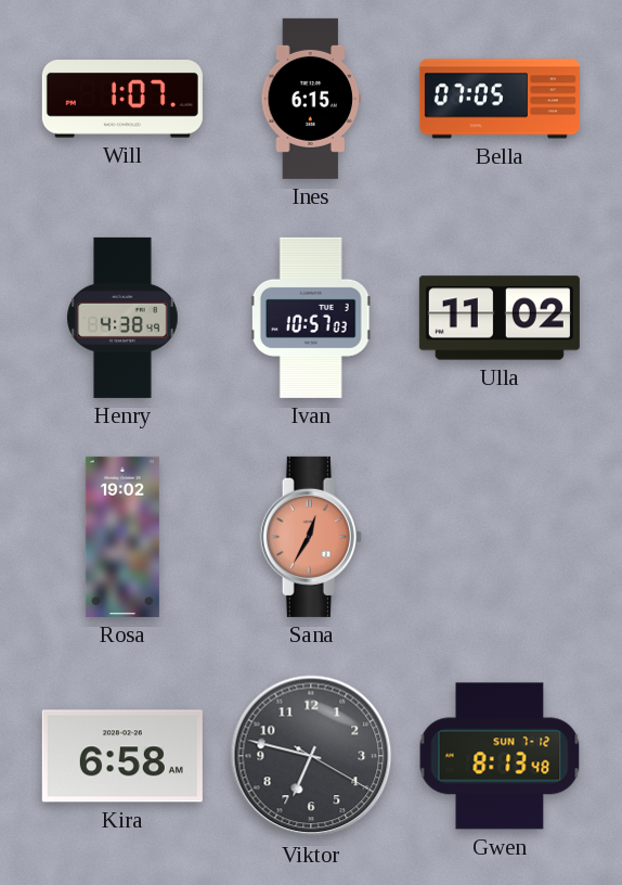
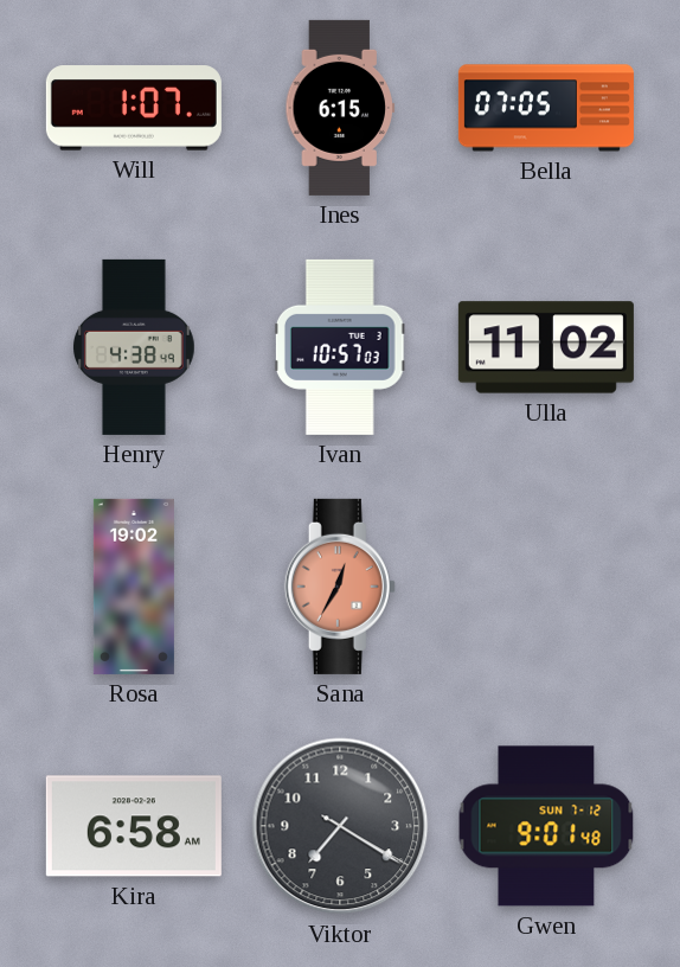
Viktor: 6:47 -> 7:20 (340, 826)
Gwen: 8:13 -> 9:01 (546, 826)
